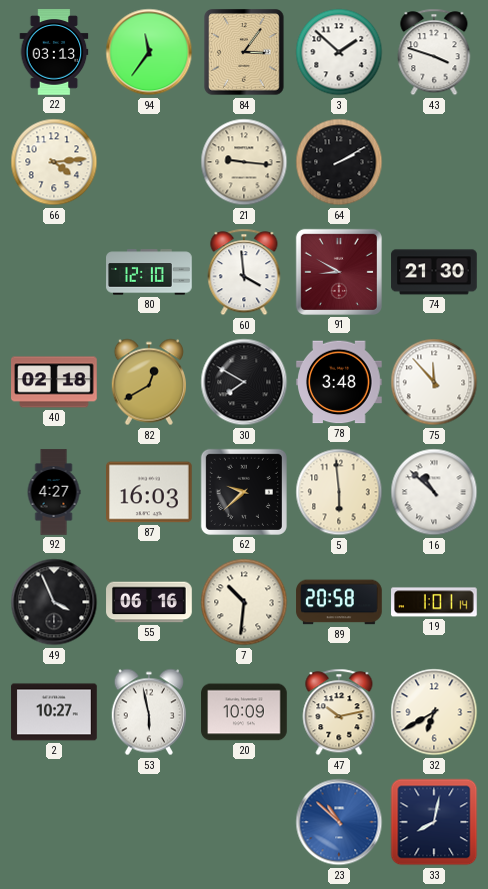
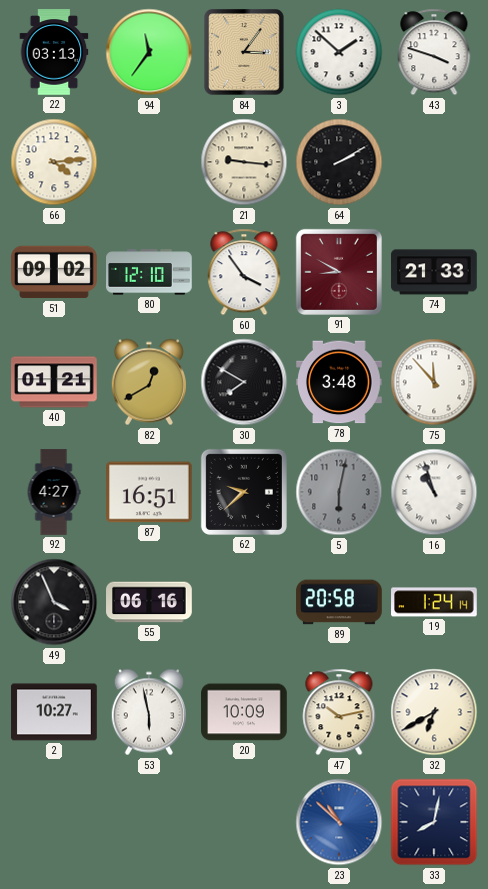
51: none -> 09:02 (54, 272)
60: 3:59 -> 3:54 (244, 272)
74: 21:30 -> 21:33 (434, 272)
40: 02:18 -> 01:21 (54, 382)
87: 16:03 -> 16:51 (150, 492)
5: 5:59 -> 6:02 (339, 492)
5 dial: cream -> grey (339, 492)
16: 10:52 -> 10:57 (434, 492)
7: 10:31 -> none (244, 602)
19: 1:01 -> 1:24 (434, 602)
